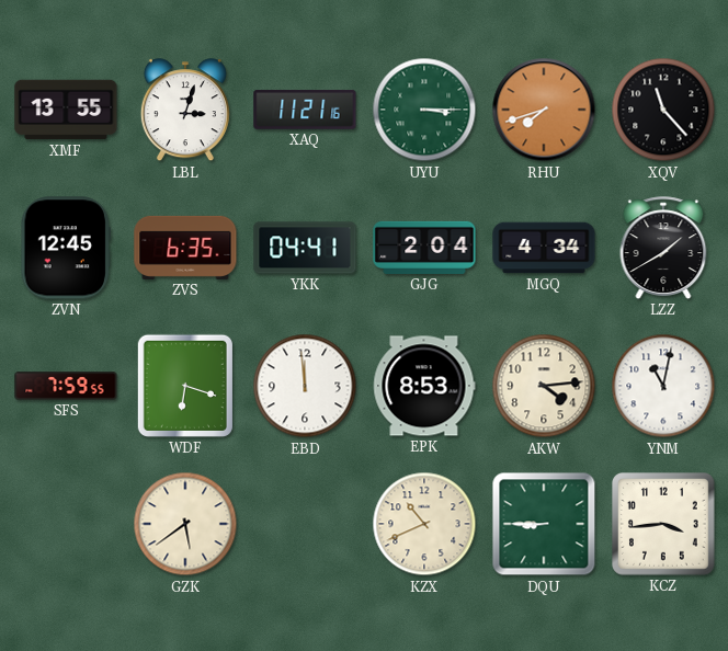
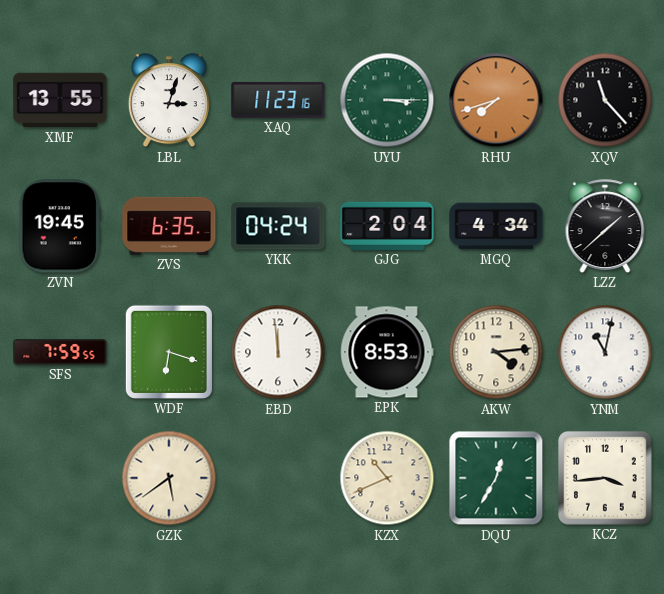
XAQ: 11:21 -> 11:23 (278, 100)
ZVN: 12:45 -> 19:45 (60, 226)
YKK: 04:41 -> 04:24 (278, 226)
LZZ: 1:40 -> 1:38 (605, 226)
DQU: 8:45 -> 12:35 (496, 478)
